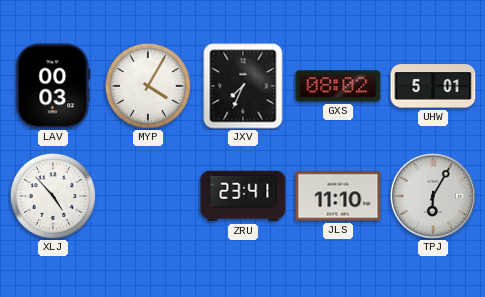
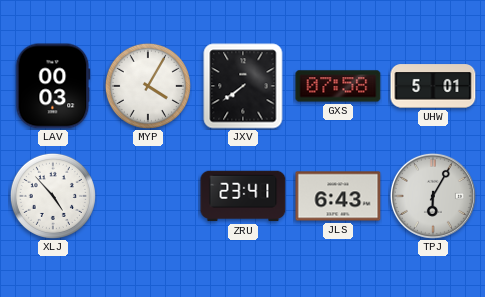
JXV: 7:34 -> 7:39 (243, 86)
GXS: 08:02 -> 07:58 (338, 86)
JLS: 11:10 -> 6:43 (338, 196)
